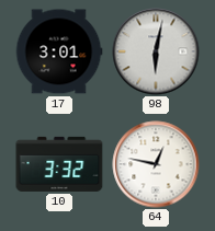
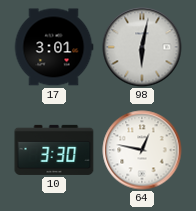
10: 3:32 -> 3:30 (54, 150)
